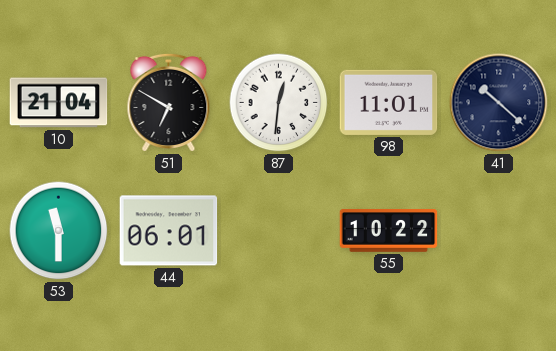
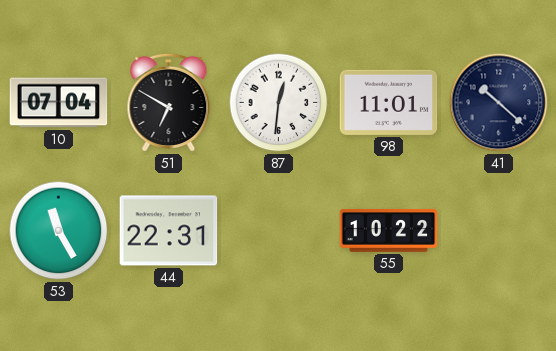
10: 21:04 -> 07:04 (59, 103)
53: 11:30 -> 11:25 (59, 231)
44: 06:01 -> 22:31 (169, 231)
